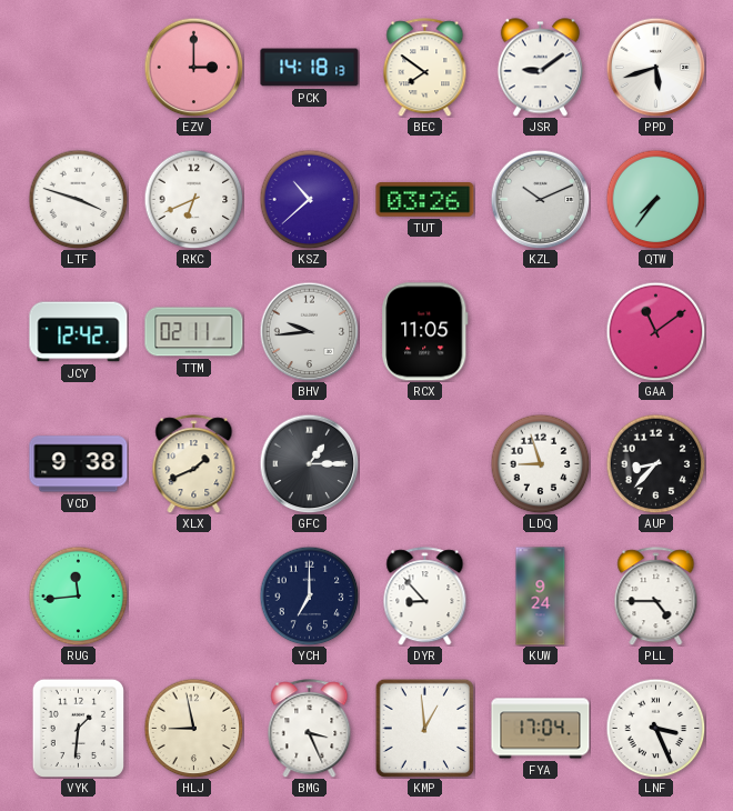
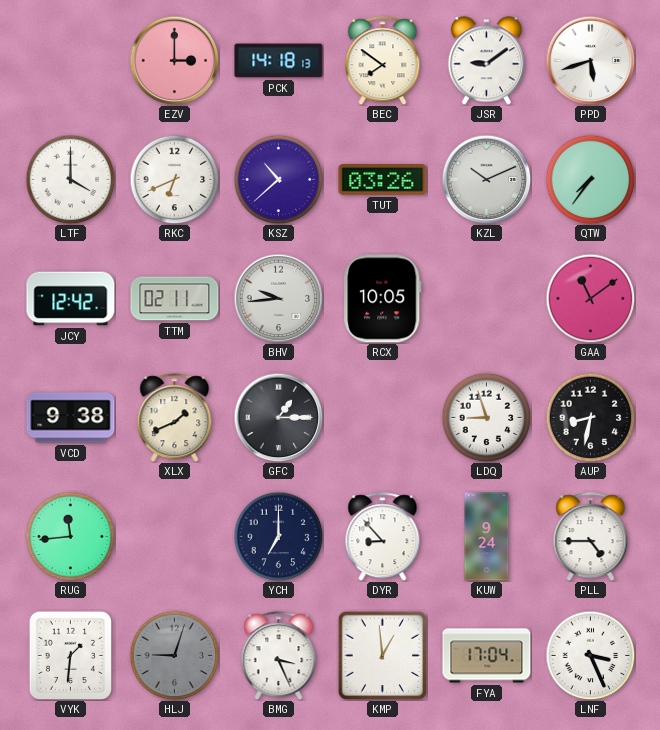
LTF: 3:48 -> 4:00 (70, 179)
RCX: 11:05 -> 10:05 (383, 299)
AUP: 8:37 -> 8:32 (590, 417)
HLJ: 8:58 -> 9:03 (174, 655)
HLJ dial: cream -> grey (174, 655)
